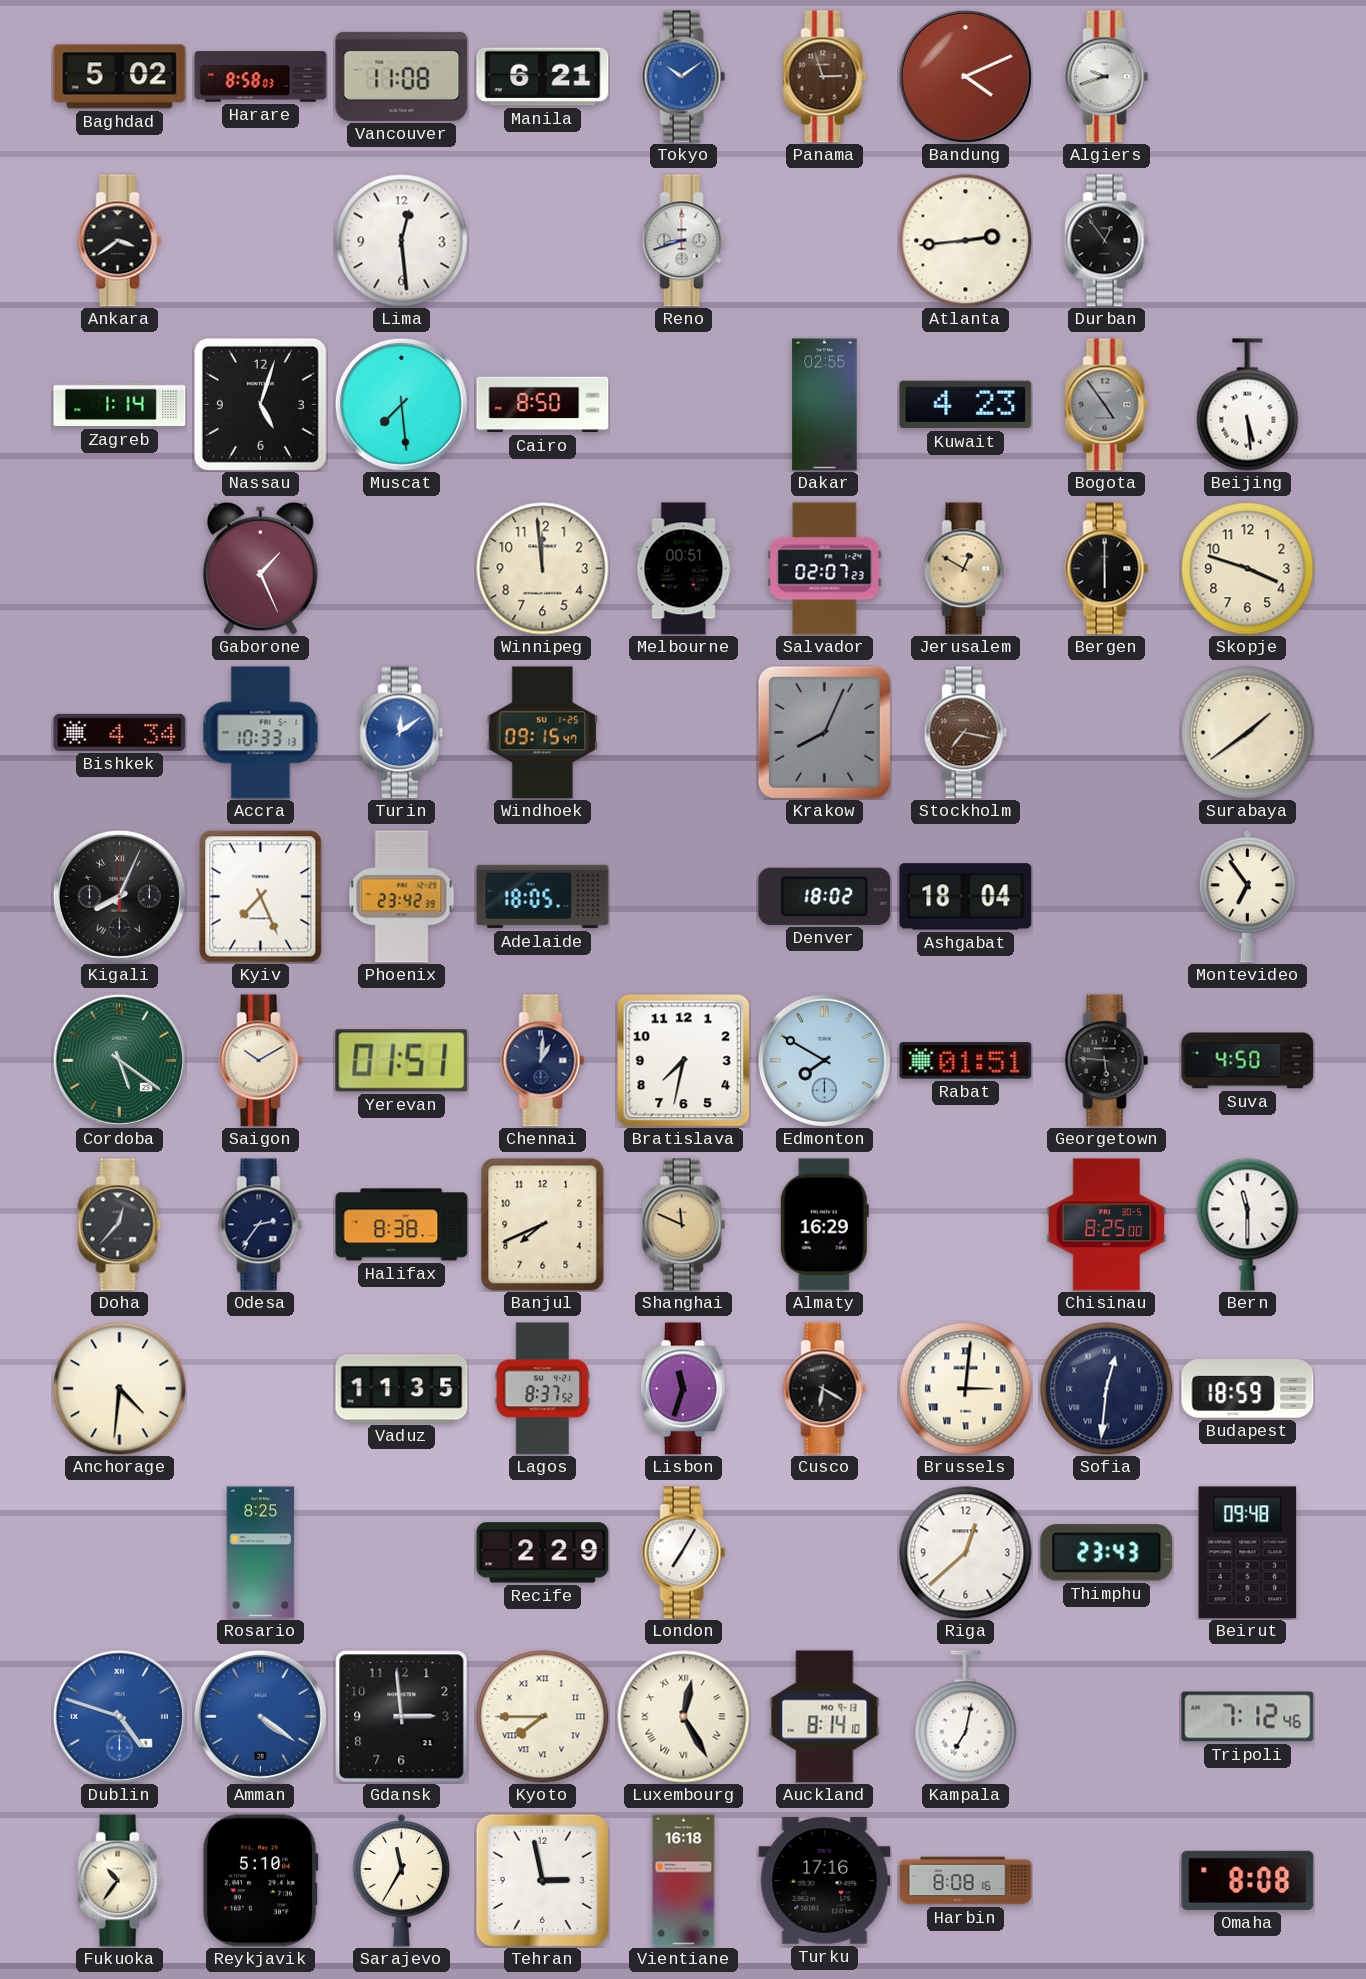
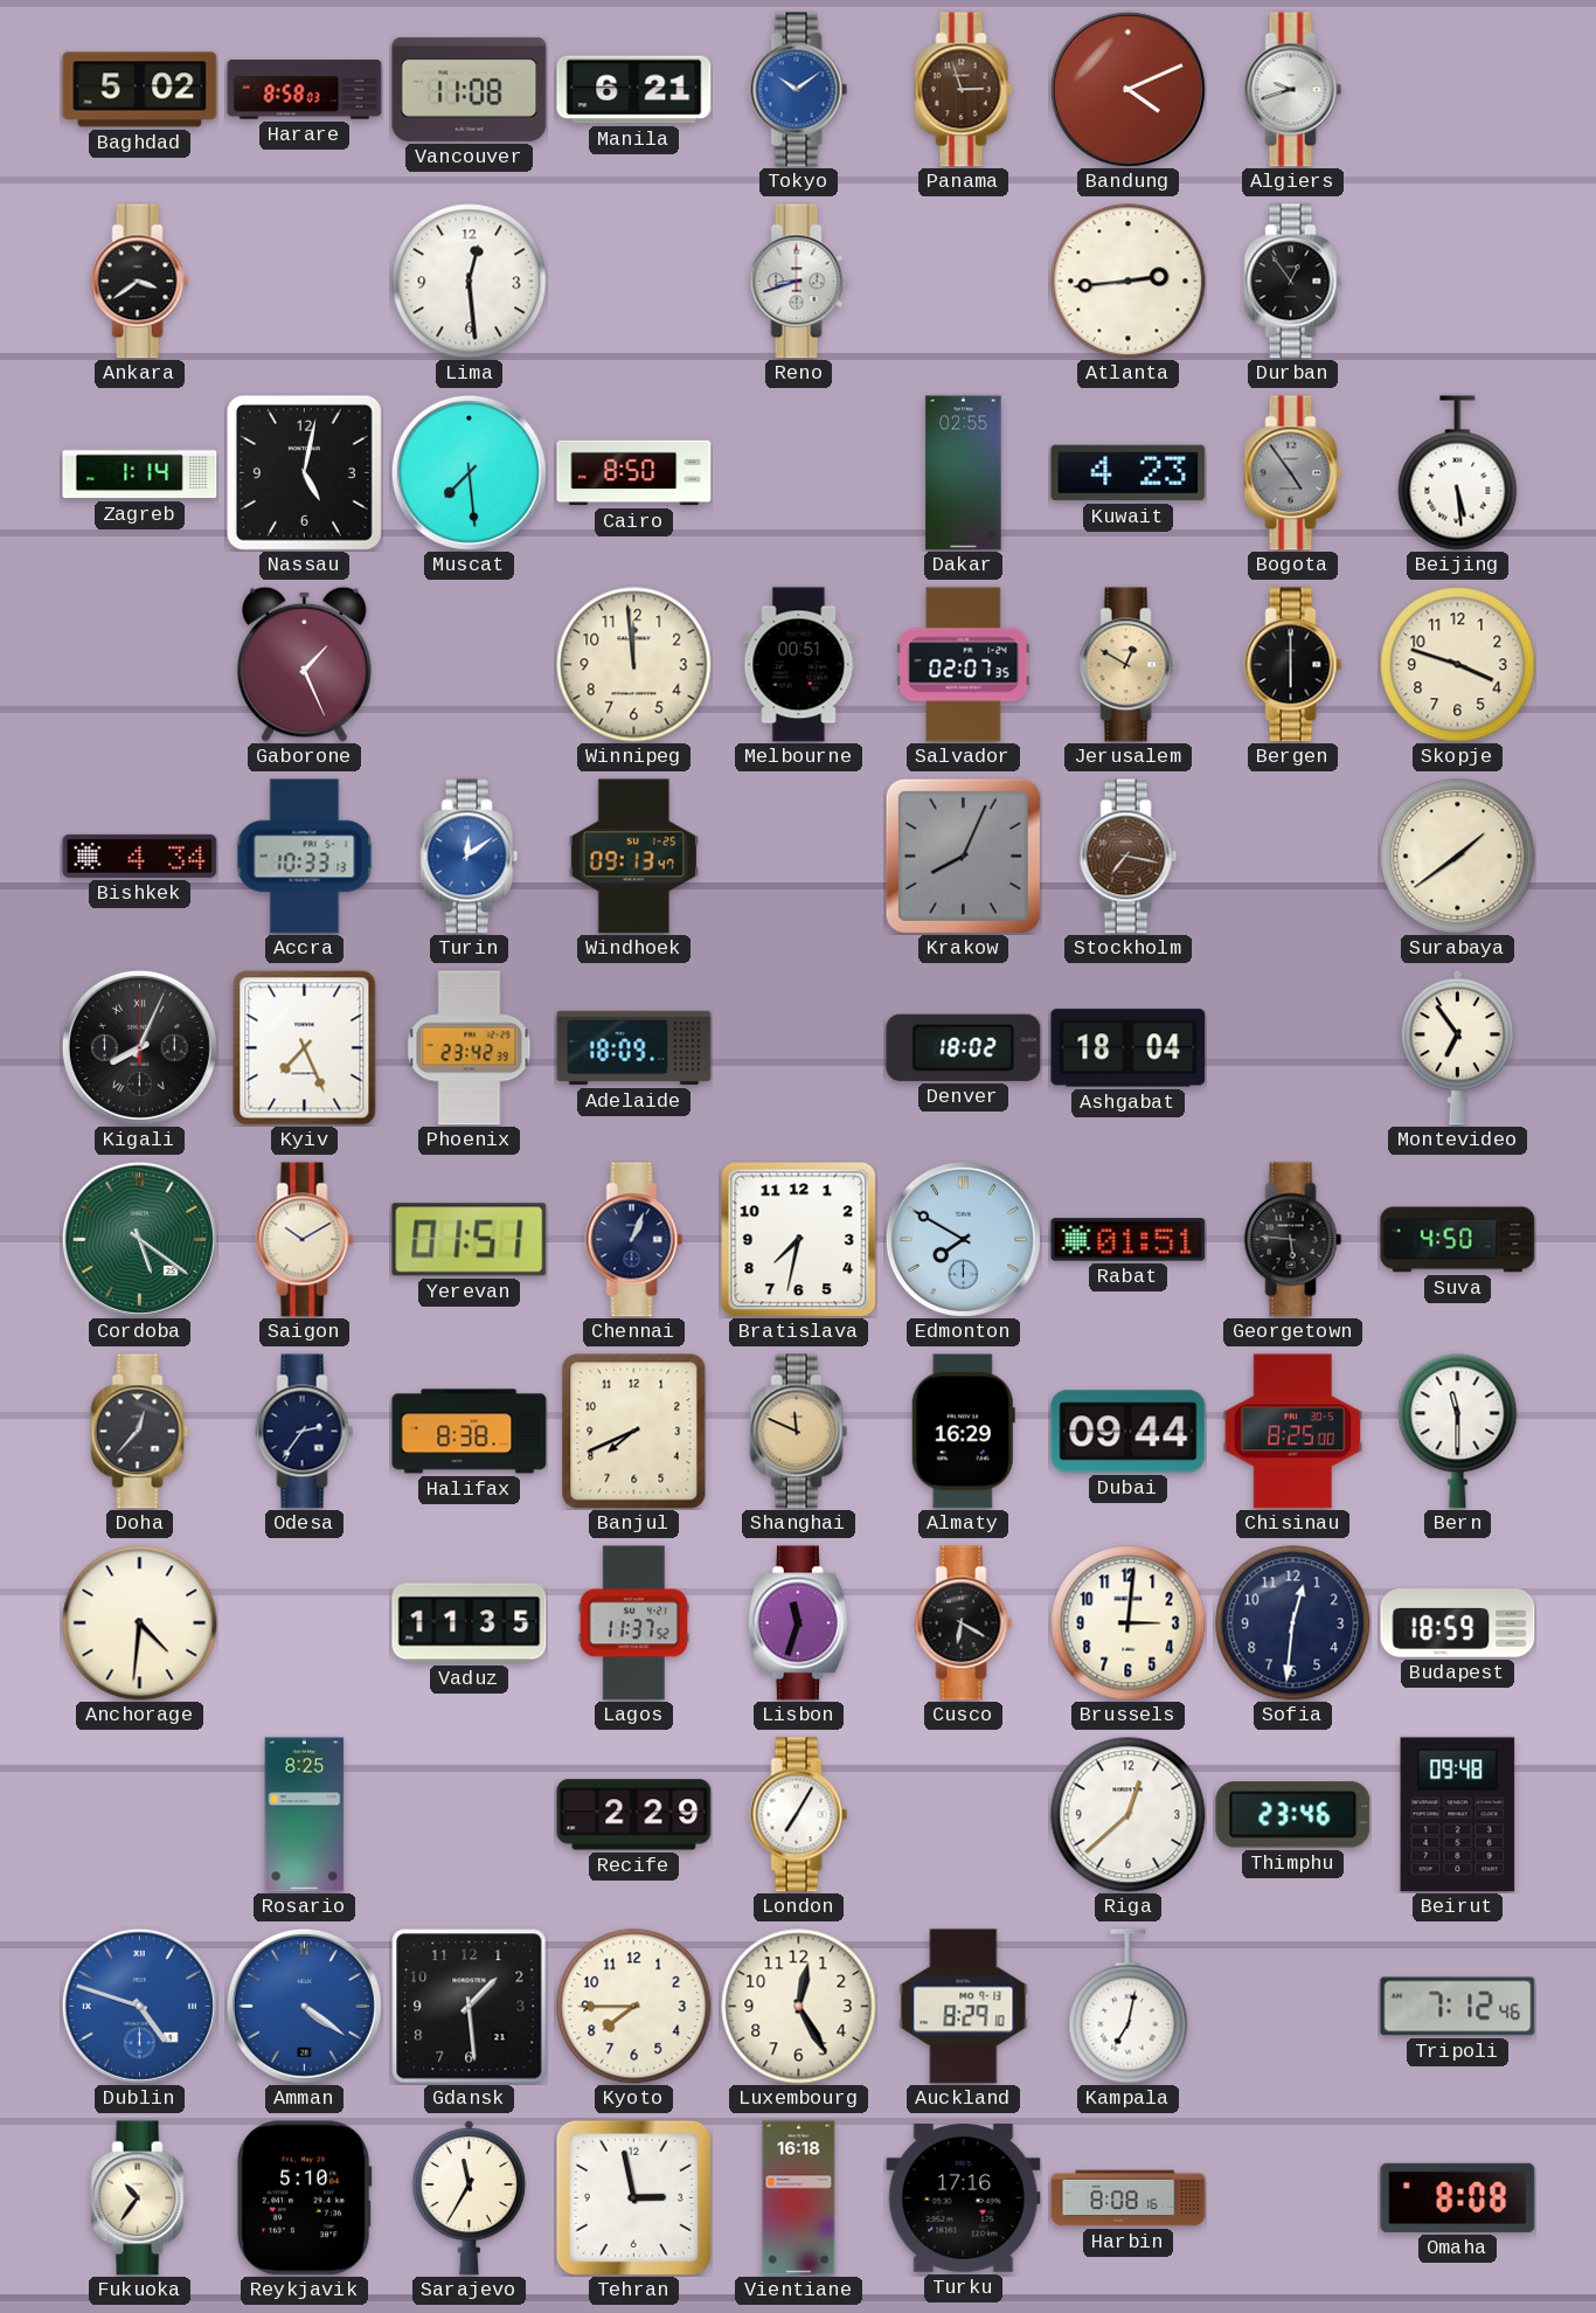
Nassau: 5:03 -> 5:02 (304, 472)
Salvador: 02:07:23 -> 02:07:35 (964, 665)
Windhoek: 09:15 -> 09:13 (633, 857)
Adelaide: 18:05 -> 18:09 (634, 1048)
Chennai: 1:01 -> 1:04 (634, 1240)
Dubai: none -> 09:44 (1129, 1432)
Lagos: 8:37 -> 11:37 (634, 1623)
Brussels numerals: Roman -> Arabic (1129, 1623)
Sofia numerals: Roman -> Arabic (1293, 1623)
Thimphu: 23:43 -> 23:46 (1293, 1815)
Gdansk: 2:59 -> 1:29 (470, 2007)
Kyoto numerals: Roman -> Arabic (634, 2007)
Luxembourg numerals: Roman -> Arabic (799, 2007)
Auckland: 8:14 -> 8:29 (964, 2007)
